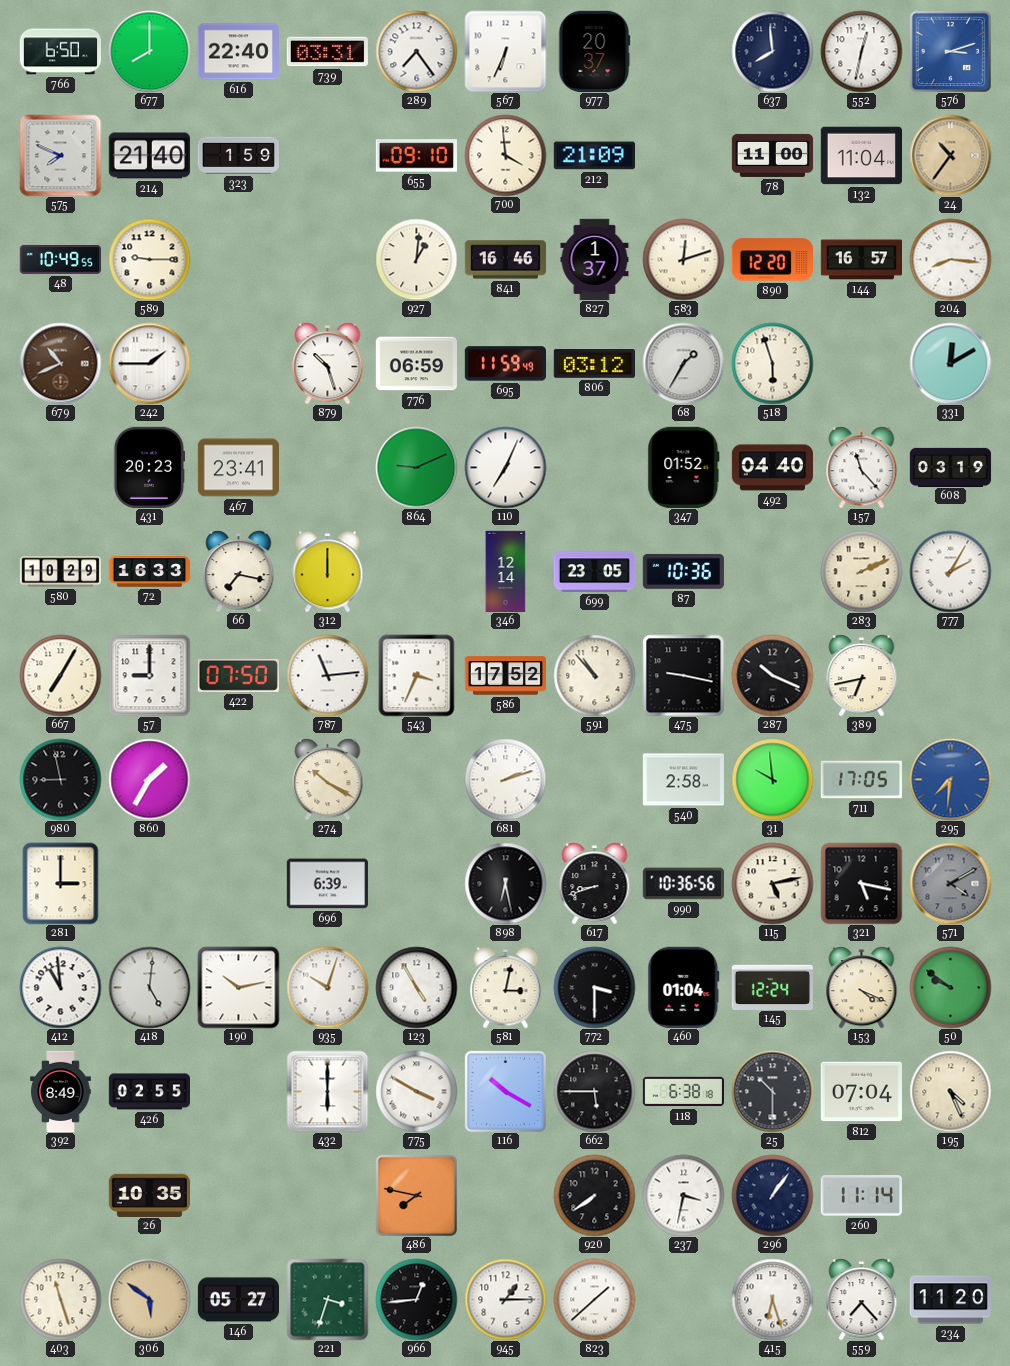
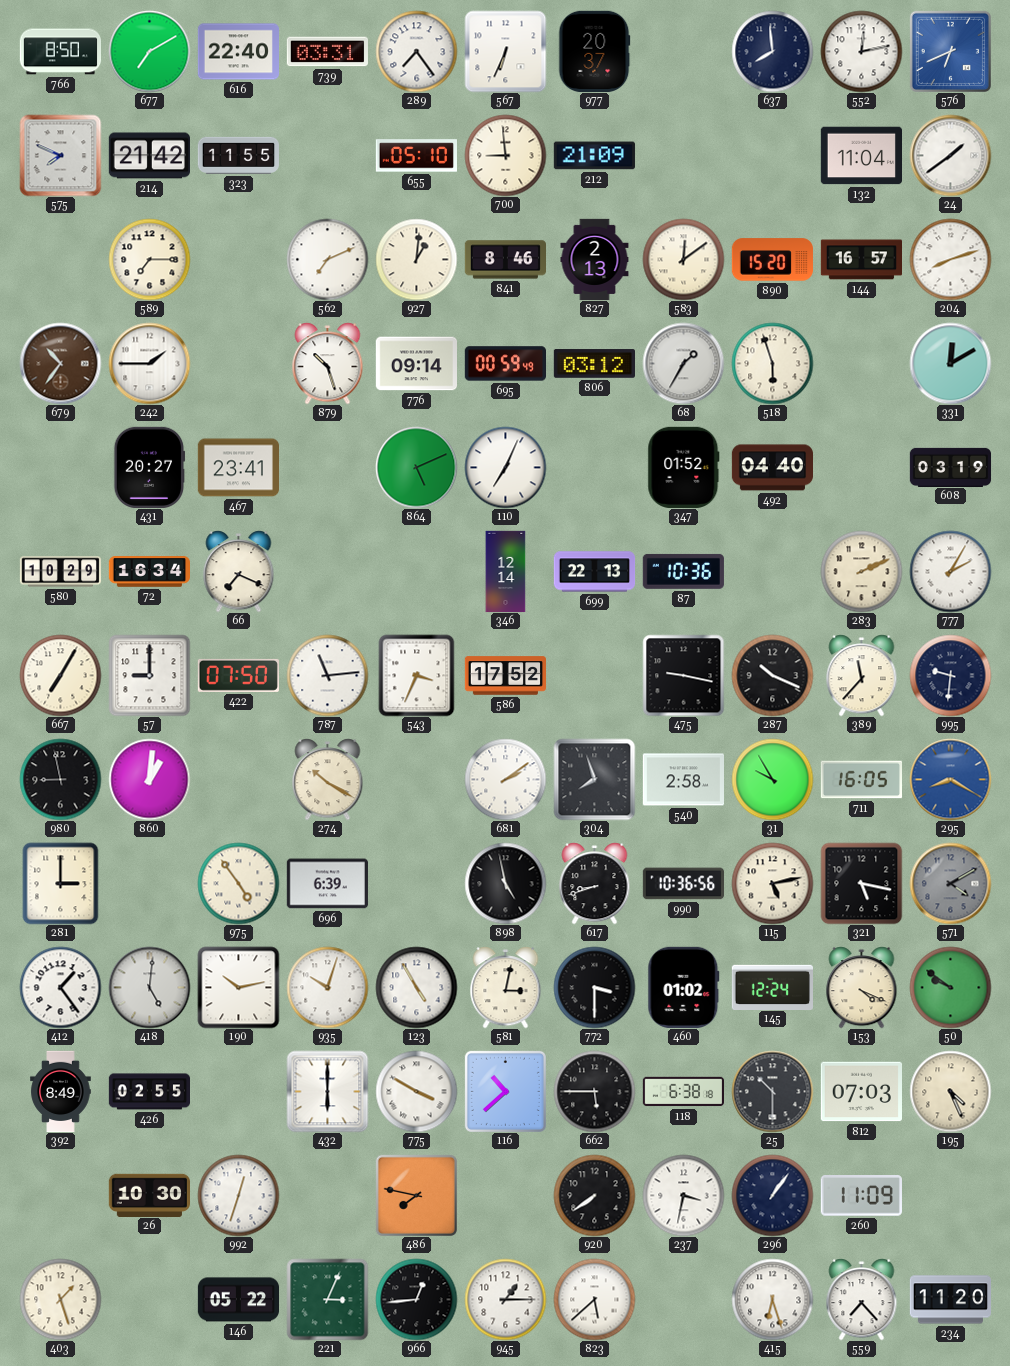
766: 6:50 -> 8:50 (60, 52)
677: 8:00 -> 7:10 (149, 51)
552: 12:32 -> 12:13 (861, 51)
576: 3:12 -> 6:41 (950, 51)
214: 21:40 -> 21:42 (149, 156)
323: 1:59 -> 11:55 (238, 155)
655: 09:10 -> 05:10 (416, 156)
700: 3:59 -> 8:59 (505, 155)
78: 11:00 -> none (772, 155)
24: 10:36 -> 1:39 (950, 155)
24 dial: champagne -> white (950, 155)
48: 10:49 -> none (60, 259)
589: 9:15 -> 7:15 (149, 259)
562: none -> 7:11 (327, 259)
841: 16:46 -> 8:46 (505, 260)
827: 1:37 -> 2:13 (595, 259)
583: 12:12 -> 12:09 (683, 259)
890: 12:20 -> 15:20 (772, 260)
204: 8:16 -> 8:12 (950, 259)
679: 10:41 -> 10:36 (60, 363)
776: 06:59 -> 09:14 (416, 364)
695: 11:59 -> 00:59 (505, 364)
431: 20:23 -> 20:27 (149, 467)
864: 9:11 -> 5:11 (416, 467)
157: 11:23 -> none (862, 467)
72: 16:33 -> 16:34 (149, 572)
66: 7:17 -> 7:19 (239, 571)
312: 12:00 -> none (328, 571)
699: 23:05 -> 22:13 (594, 572)
591: 10:53 -> none (594, 675)
389: 6:43 -> 11:37 (862, 675)
995: none -> 9:31 (950, 675)
860: 1:35 -> 1:01 (149, 779)
681: 2:12 -> 2:09 (505, 779)
304: none -> 7:57 (594, 779)
31: 9:59 -> 9:55 (772, 779)
711: 17:05 -> 16:05 (861, 780)
295: 7:31 -> 8:20 (950, 779)
975: none -> 4:54 (238, 883)
898: 6:28 -> 4:58 (505, 883)
412: 10:59 -> 1:24 (60, 987)
460: 01:04 -> 01:02 (684, 987)
116: 10:20 -> 10:38 (505, 1091)
812: 07:04 -> 07:03 (861, 1092)
26: 10:35 -> 10:30 (149, 1195)
992: none -> 12:33 (238, 1195)
260: 11:14 -> 11:09 (861, 1196)
403: 11:27 -> 1:27 (60, 1299)
306: 5:51 -> none (149, 1299)
146: 05:27 -> 05:22 (238, 1300)
221: 3:33 -> 3:04 (327, 1299)
823: 1:38 -> 5:38 (594, 1299)
